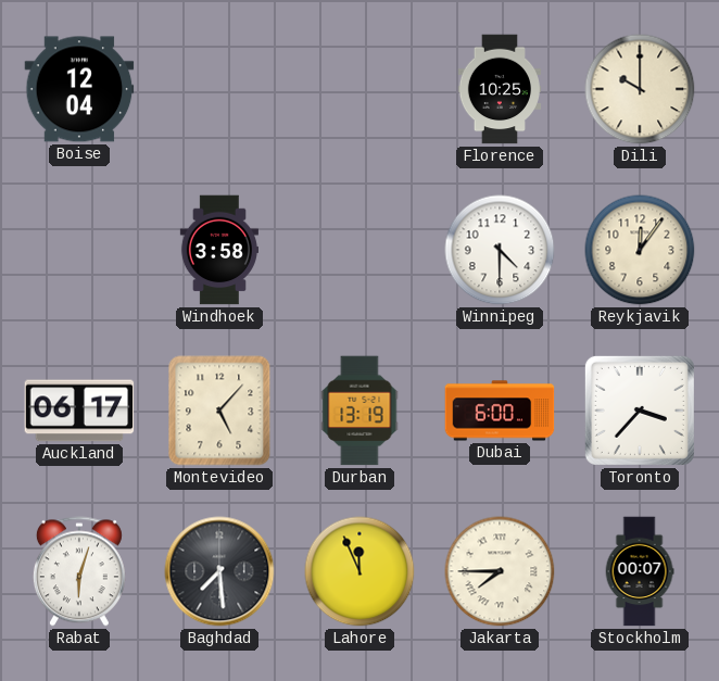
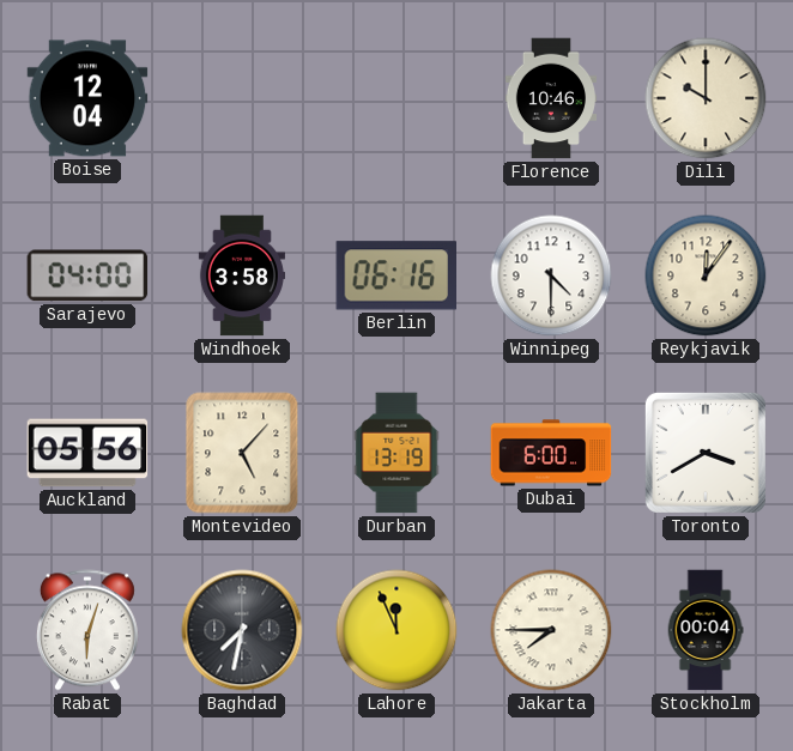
Florence: 10:25 -> 10:46 (550, 98)
Sarajevo: none -> 04:00 (87, 275)
Berlin: none -> 06:16 (395, 275)
Auckland: 06:17 -> 05:56 (87, 453)
Toronto: 3:37 -> 3:40 (706, 453)
Baghdad: 7:29 -> 7:32 (242, 630)
Stockholm: 00:07 -> 00:04 (706, 630)
